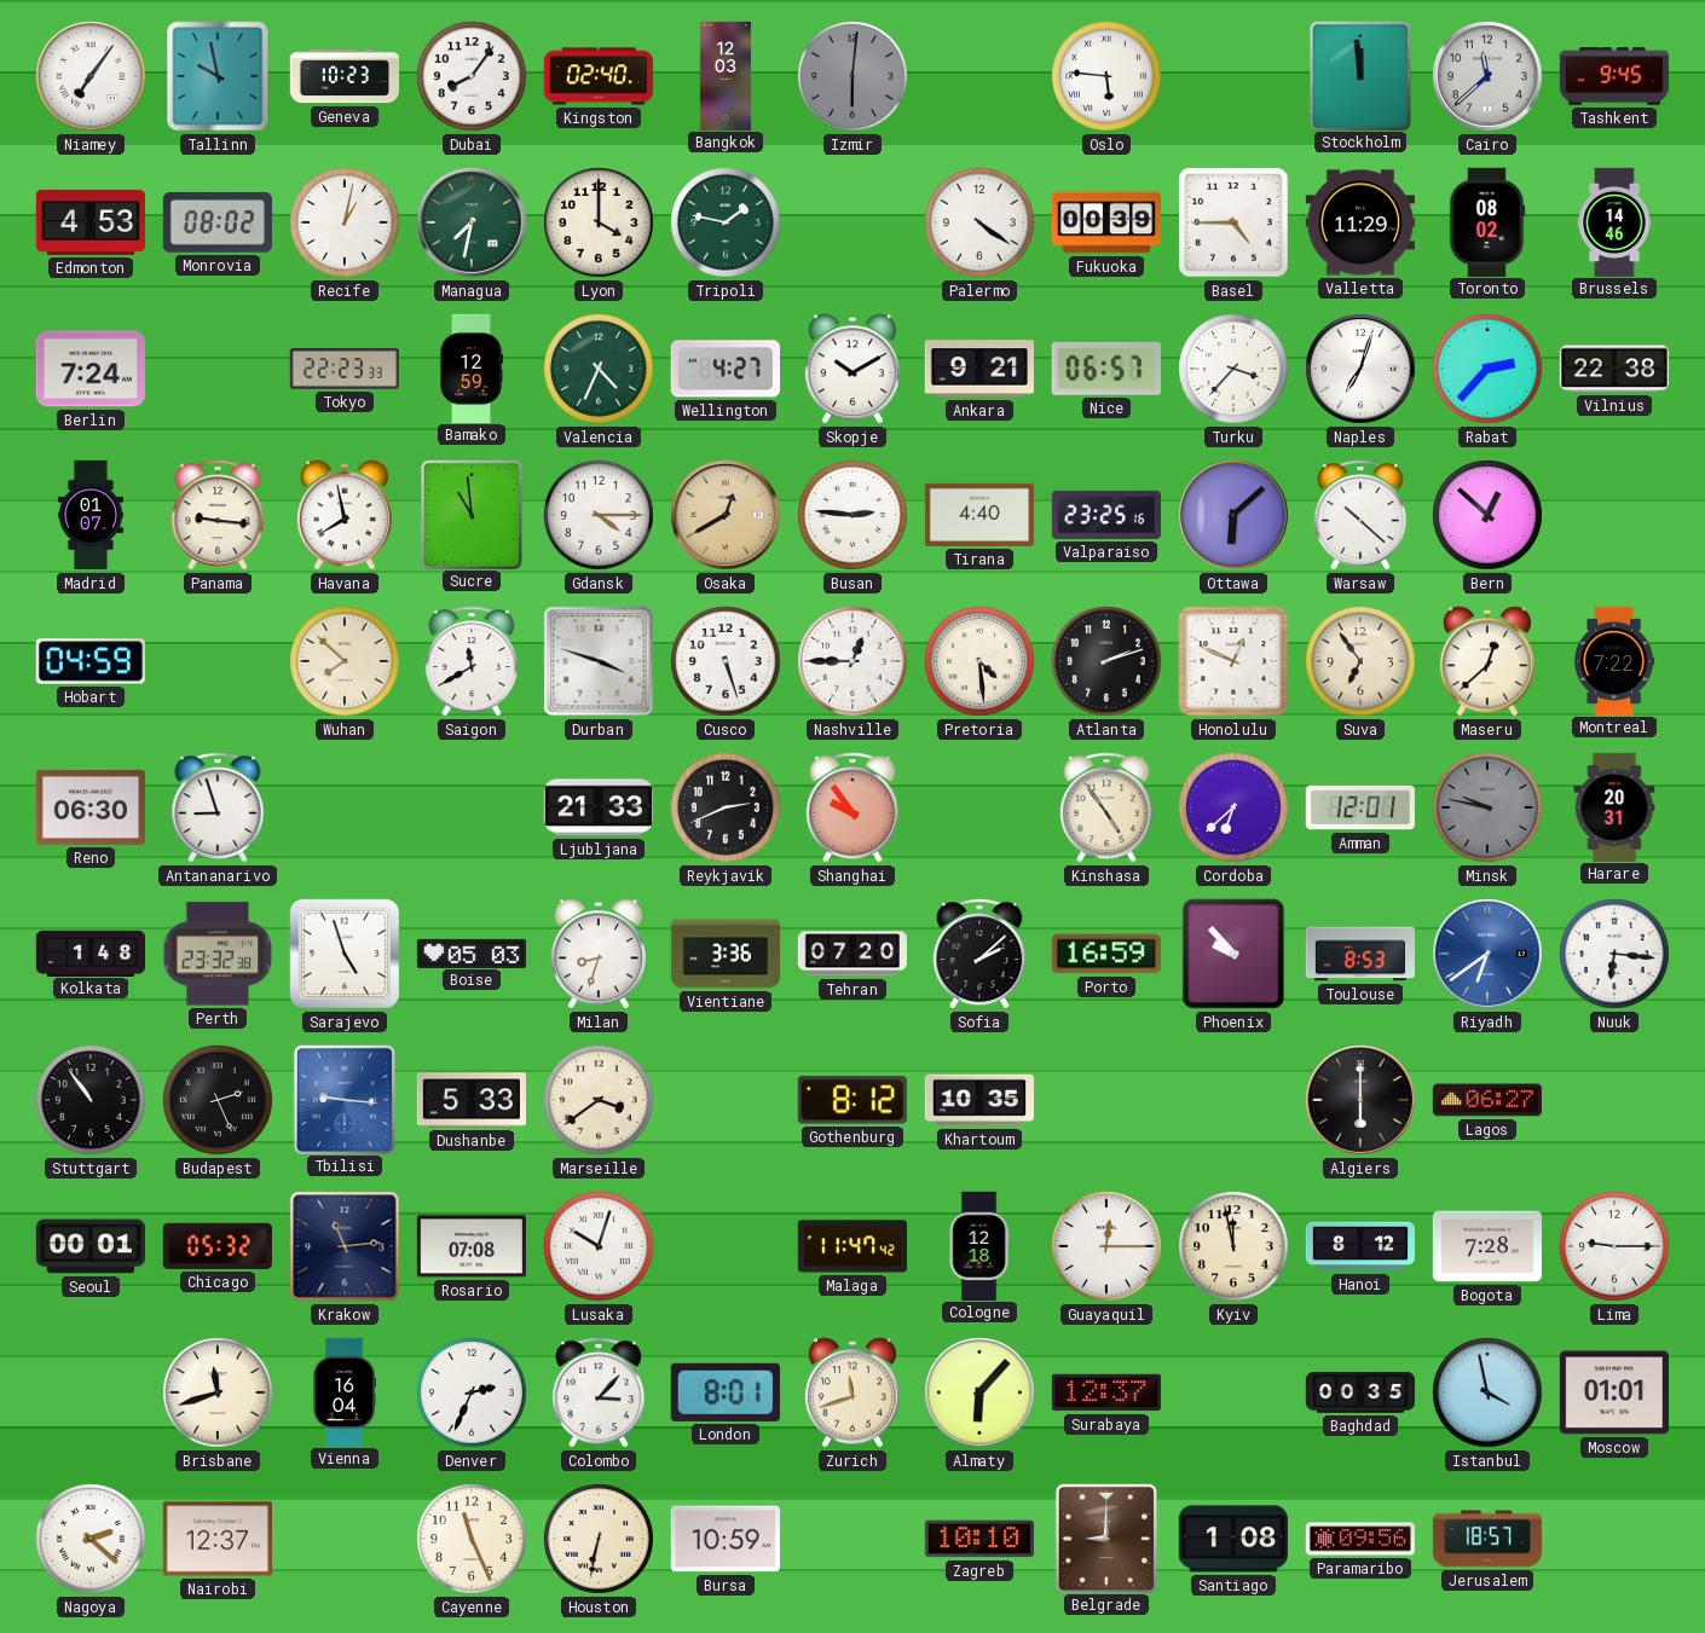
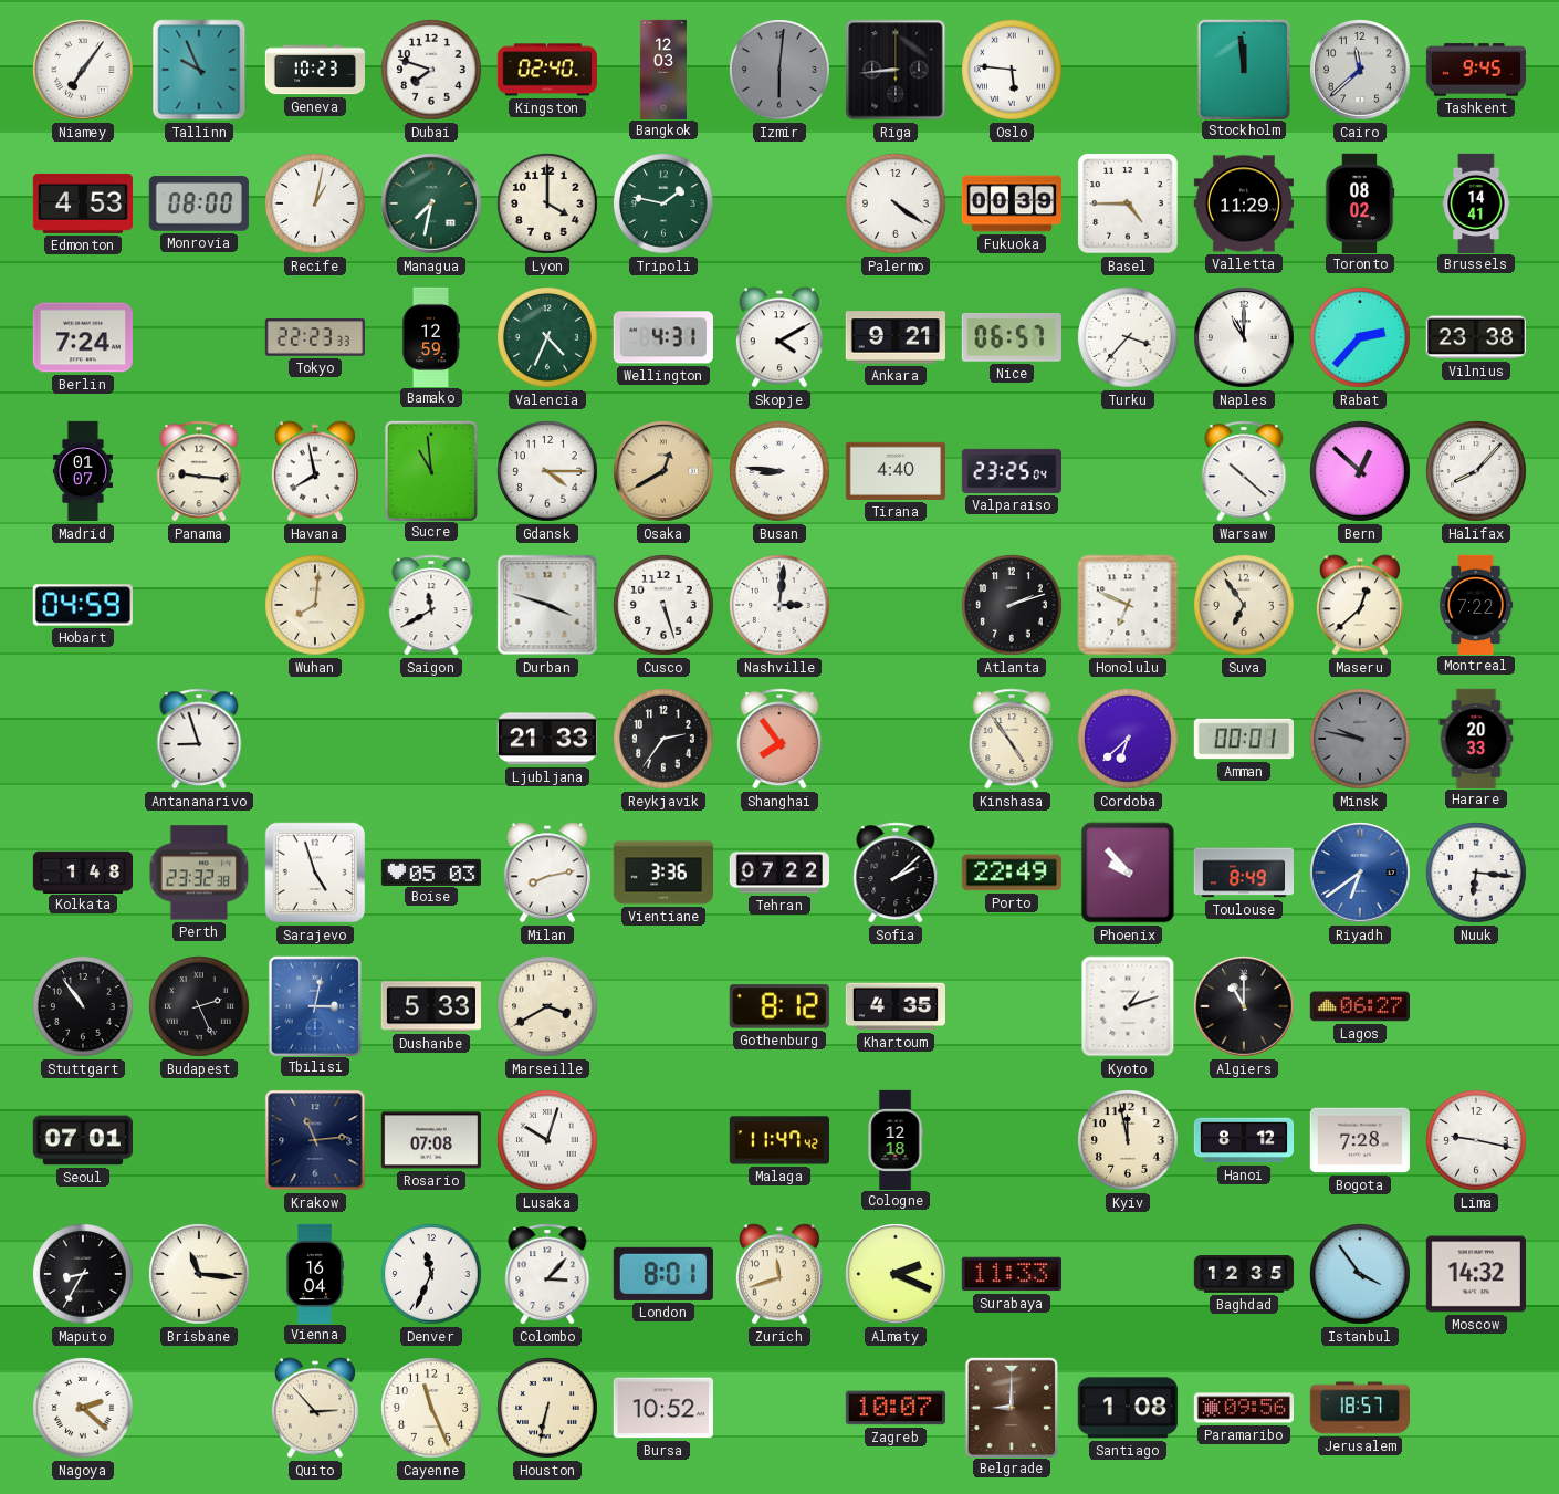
Tallinn: 9:58 -> 9:56 (199, 70)
Dubai: 8:06 -> 7:48 (432, 71)
Riga: none -> 8:44 (896, 70)
Monrovia: 08:02 -> 08:00 (199, 205)
Brussels: 14:46 -> 14:41 (1476, 202)
Wellington: 4:27 -> 4:31 (663, 337)
Skopje: 10:10 -> 4:10 (780, 337)
Naples: 7:03 -> 11:00 (1245, 338)
Vilnius: 22:38 -> 23:38 (1476, 337)
Busan: 2:46 -> 8:46 (781, 472)
Valparaiso: 23:25:16 -> 23:25:04 (1011, 471)
Ottawa: 6:08 -> none (1235, 516)
Halifax: none -> 8:07 (1477, 472)
Wuhan: 7:52 -> 8:01 (316, 606)
Nashville: 12:45 -> 3:01 (781, 606)
Pretoria: 4:29 -> none (981, 662)
Honolulu: 12:49 -> 6:49 (1128, 605)
Reno: 06:30 -> none (91, 807)
Reykjavik: 2:41 -> 2:36 (665, 740)
Shanghai: 9:54 -> 7:54 (780, 739)
Amman: 12:01 -> 00:01 (1243, 739)
Harare: 20:31 -> 20:33 (1476, 738)
Milan: 8:33 -> 8:13 (547, 873)
Tehran: 07:20 -> 07:22 (778, 873)
Porto: 16:59 -> 22:49 (1012, 873)
Toulouse: 8:53 -> 8:49 (1243, 873)
Tbilisi: 9:16 -> 3:02 (314, 1005)
Marseille: 3:39 -> 3:40 (548, 1007)
Khartoum: 10:35 -> 4:35 (894, 1006)
Kyoto: none -> 1:12 (1128, 1006)
Algiers: 6:00 -> 11:00 (1245, 1007)
Seoul: 00:01 -> 07:01 (83, 1140)
Chicago: 05:32 -> none (218, 1246)
Guayaquil: 12:15 -> none (1108, 1247)
Lima: 9:15 -> 9:17 (1477, 1141)
Maputo: none -> 8:35 (84, 1275)
Brisbane: 11:42 -> 11:16 (200, 1275)
Denver: 2:34 -> 11:34 (432, 1275)
Almaty: 6:07 -> 2:19 (897, 1275)
Surabaya: 12:37 -> 11:33 (1012, 1274)
Baghdad: 00:35 -> 12:35 (1243, 1274)
Istanbul: 3:58 -> 3:54 (1361, 1275)
Moscow: 01:01 -> 14:32 (1476, 1274)
Nairobi: 12:37 -> none (218, 1539)
Quito: none -> 2:53 (315, 1408)
Bursa: 10:59 -> 10:52 (663, 1408)
Zagreb: 10:10 -> 10:07 (896, 1408)
